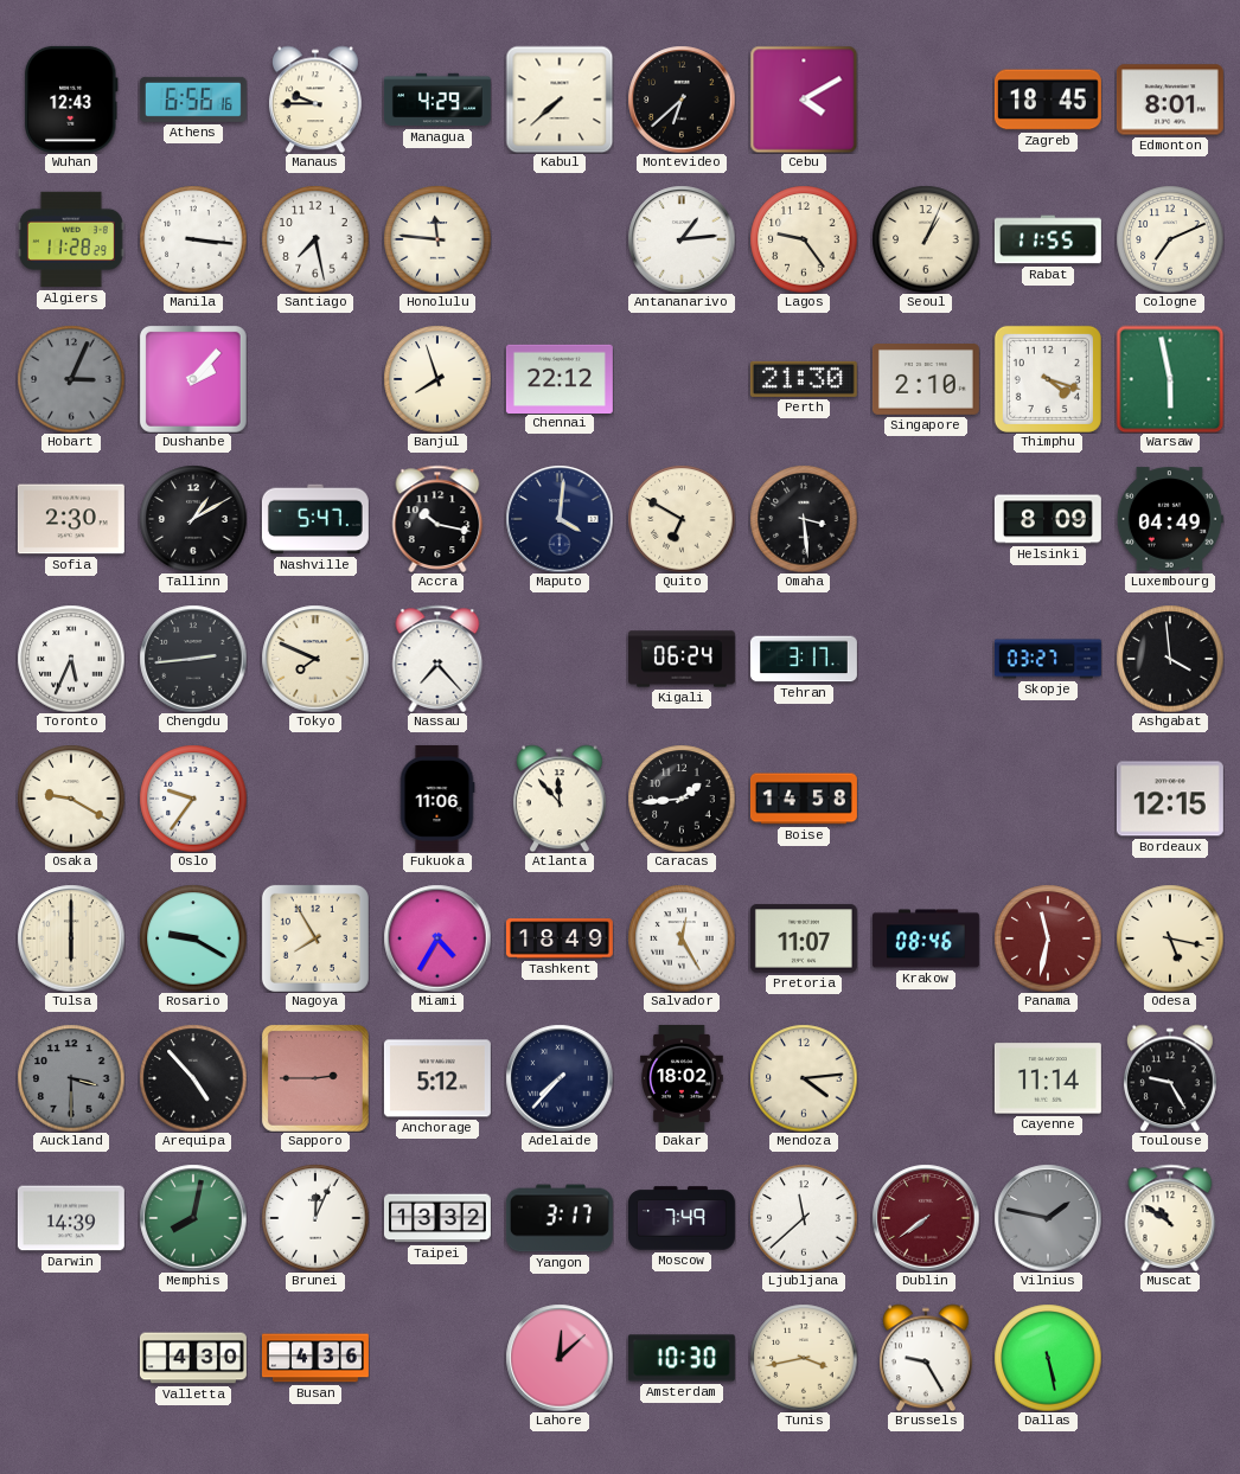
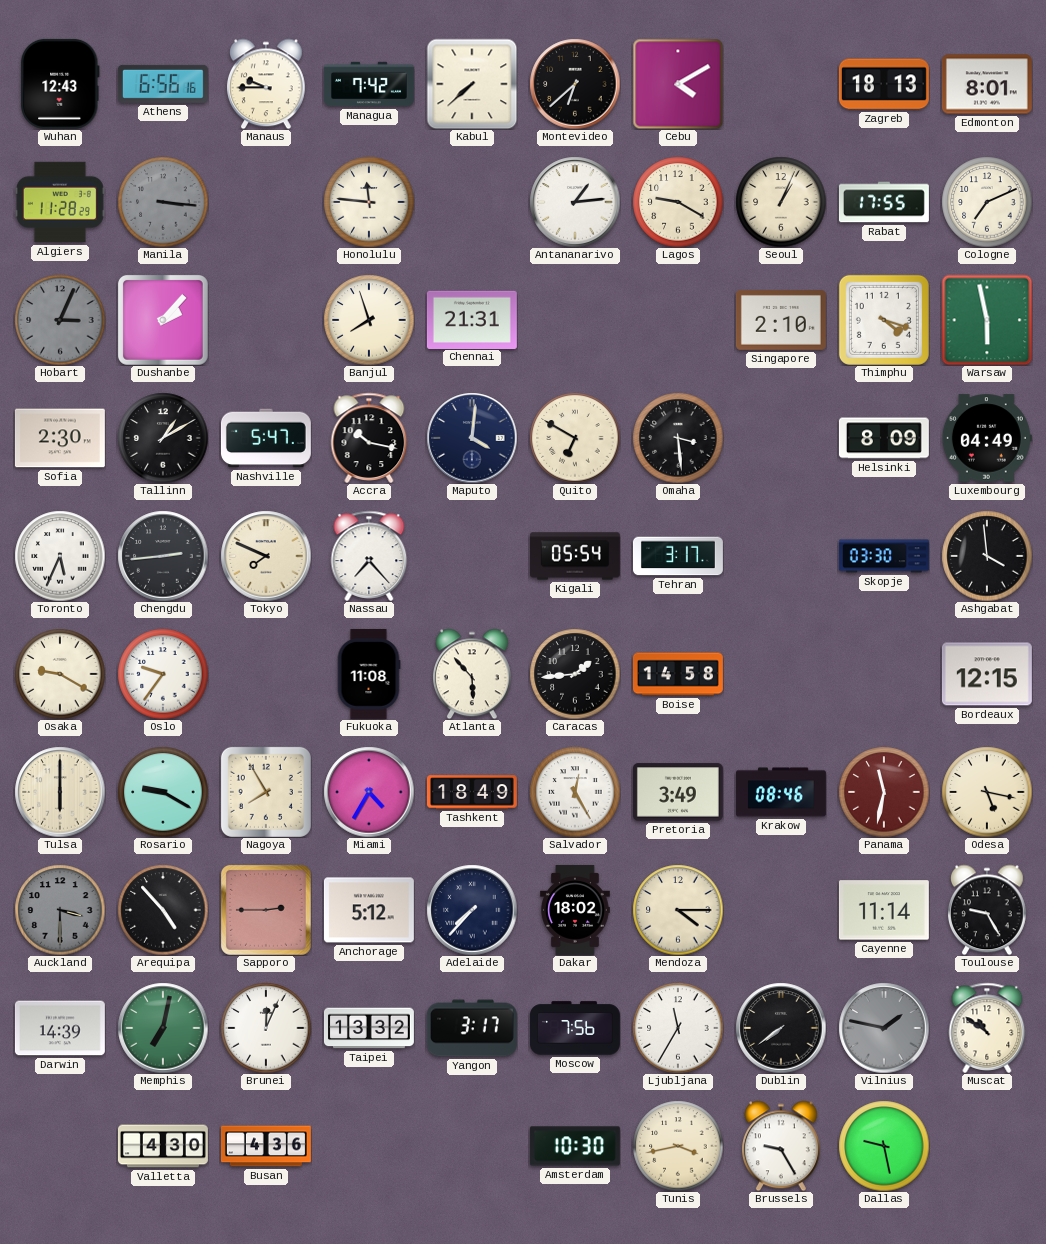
Managua: 4:29 -> 7:42 (369, 84)
Zagreb: 18:45 -> 18:13 (884, 84)
Manila dial: white -> grey (163, 202)
Santiago: 7:28 -> none (315, 239)
Lagos: 9:24 -> 9:20 (678, 202)
Rabat: 11:55 -> 17:55 (884, 202)
Chennai: 22:12 -> 21:31 (472, 319)
Perth: 21:30 -> none (804, 379)
Kigali: 06:24 -> 05:54 (575, 556)
Skopje: 03:27 -> 03:30 (884, 556)
Fukuoka: 11:06 -> 11:08 (369, 674)
Atlanta: 11:53 -> 5:53 (472, 674)
Pretoria: 11:07 -> 3:49 (678, 792)
Mendoza: 4:14 -> 4:15 (678, 910)
Memphis: 8:02 -> 7:02 (163, 1028)
Moscow: 7:49 -> 7:56 (575, 1028)
Ljubljana: 11:38 -> 11:35 (678, 1028)
Dublin dial: burgundy -> black (781, 1028)
Lahore: 12:08 -> none (560, 1358)
Dallas: 5:28 -> 9:28 (884, 1146)
